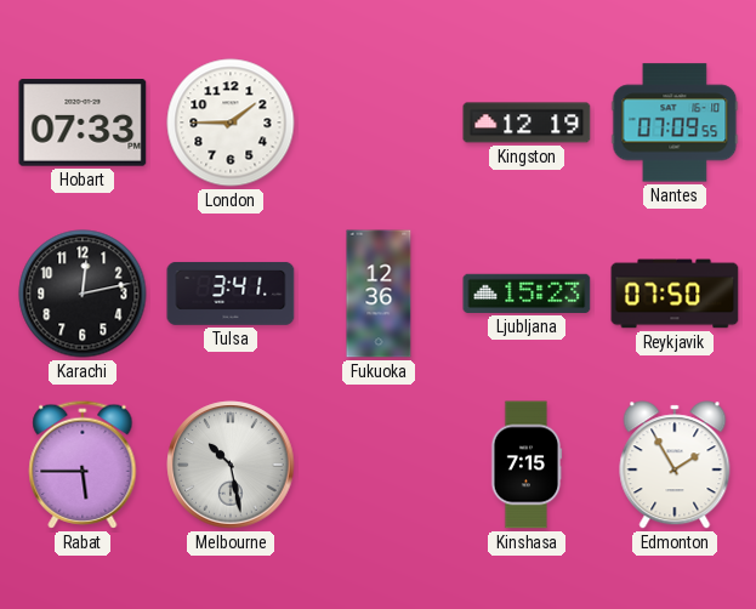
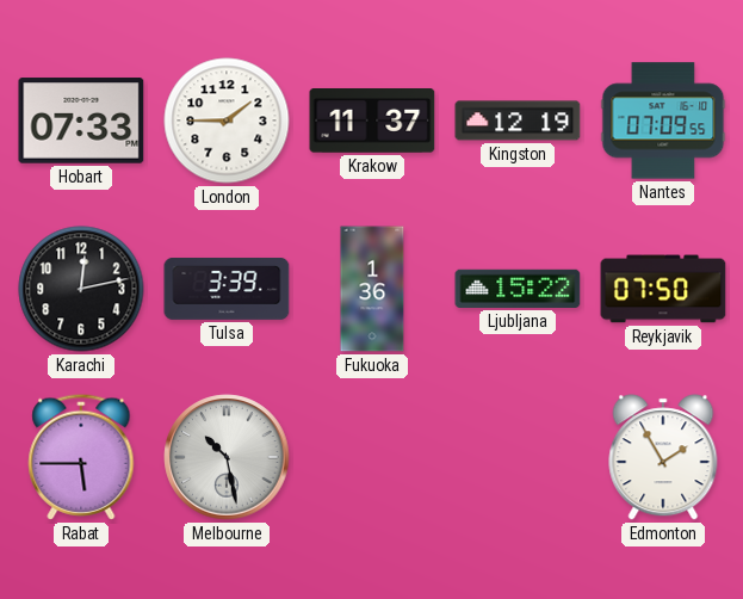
Krakow: none -> 11:37 (372, 122)
Tulsa: 3:41 -> 3:39 (227, 289)
Fukuoka: 12:36 -> 1:36 (372, 289)
Ljubljana: 15:23 -> 15:22 (518, 289)
Kinshasa: 7:15 -> none (527, 465)
